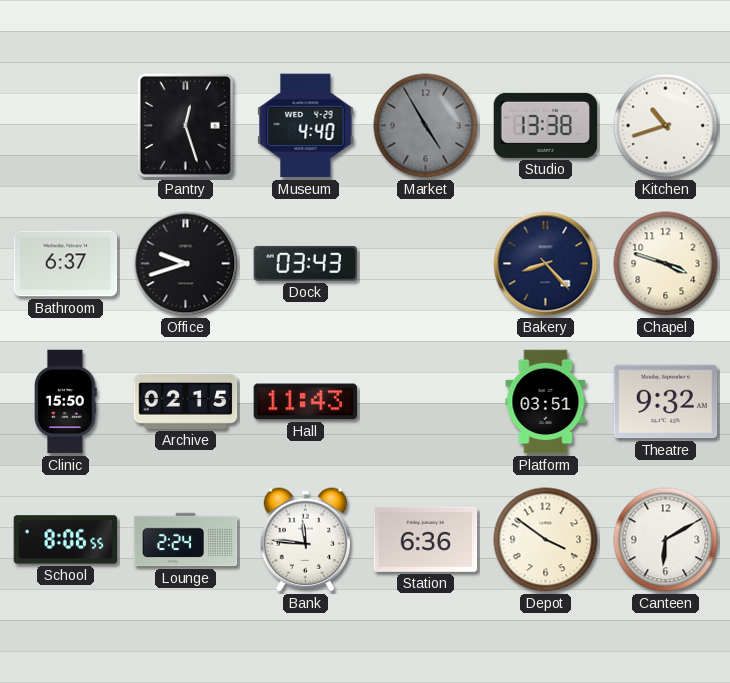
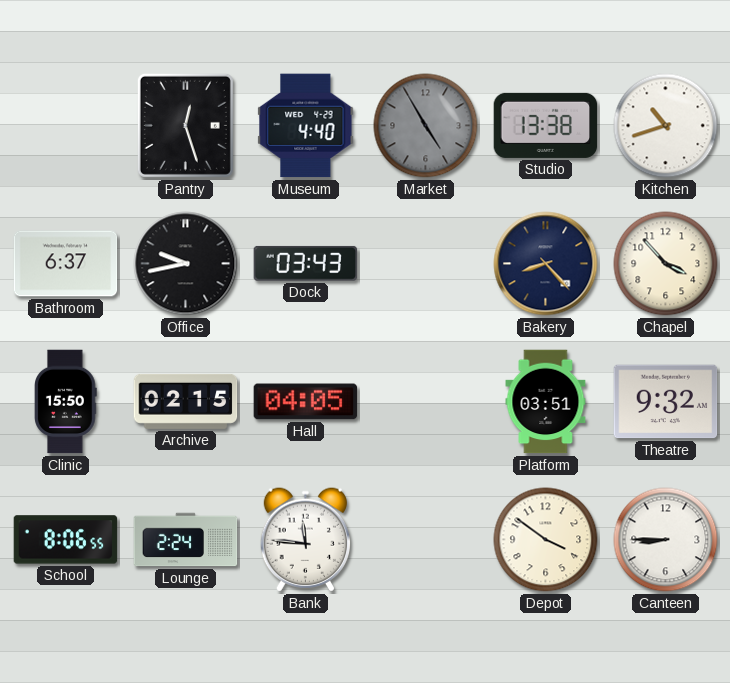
Office: 9:42 -> 9:43 (186, 264)
Chapel: 3:48 -> 3:53 (666, 264)
Hall: 11:43 -> 04:05 (306, 402)
Station: 6:36 -> none (426, 539)
Canteen: 6:10 -> 8:45 (666, 540)
